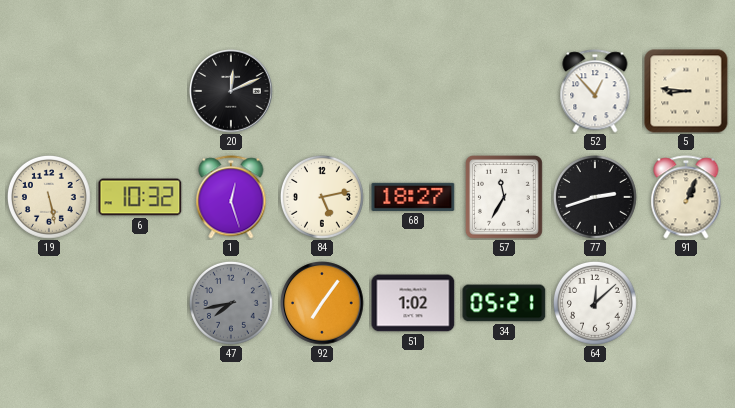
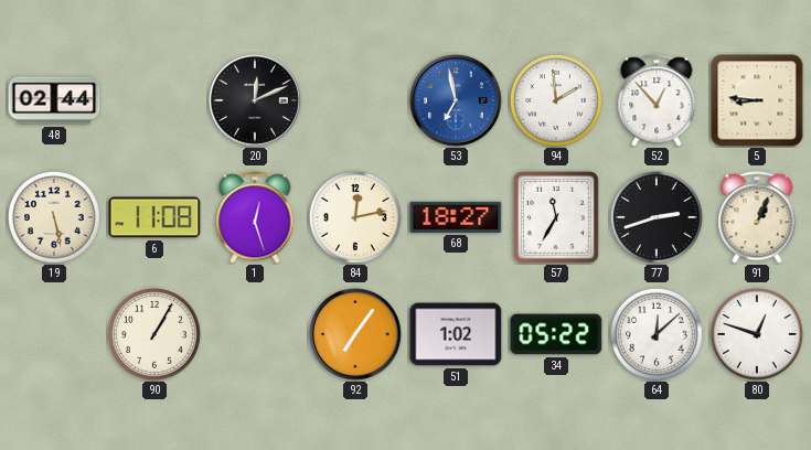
48: none -> 02:44 (54, 100)
53: none -> 6:58 (456, 100)
94: none -> 1:59 (556, 100)
6: 10:32 -> 11:08 (154, 217)
84: 5:13 -> 12:13 (355, 217)
90: none -> 1:05 (154, 334)
47: 7:43 -> none (231, 303)
34: 05:21 -> 05:22 (556, 334)
80: none -> 12:48 (757, 334)
